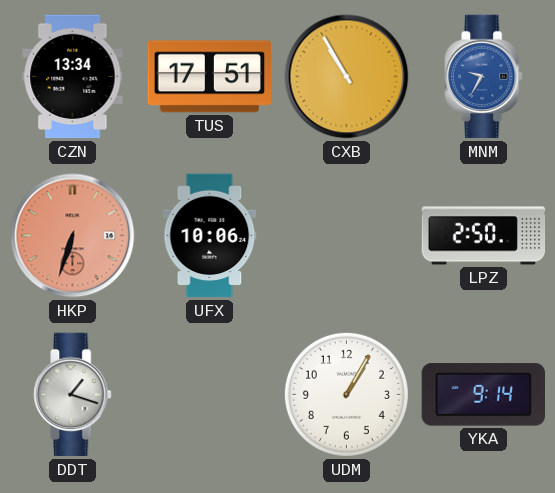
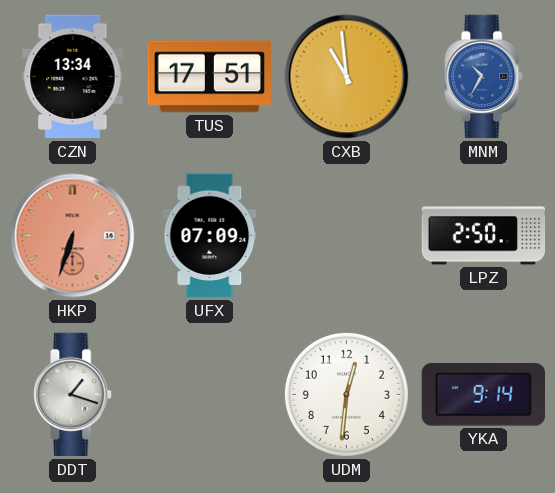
CXB: 10:55 -> 10:59 (347, 77)
MNM: 9:35 -> 10:35 (484, 77)
UFX: 10:06 -> 07:09 (210, 236)
UDM: 1:05 -> 12:31 (346, 394)
